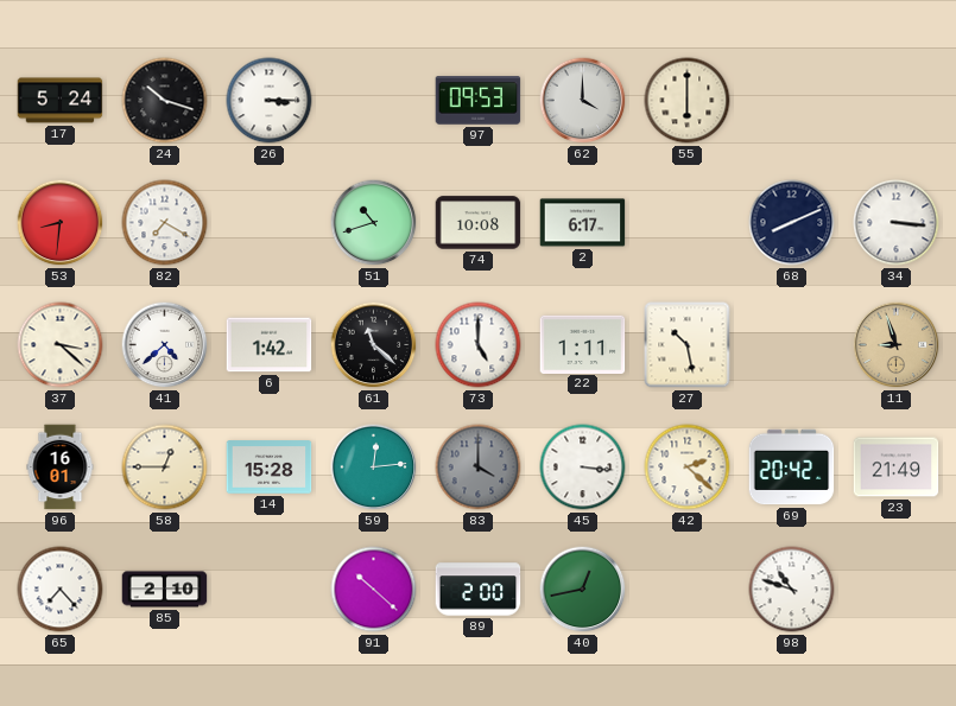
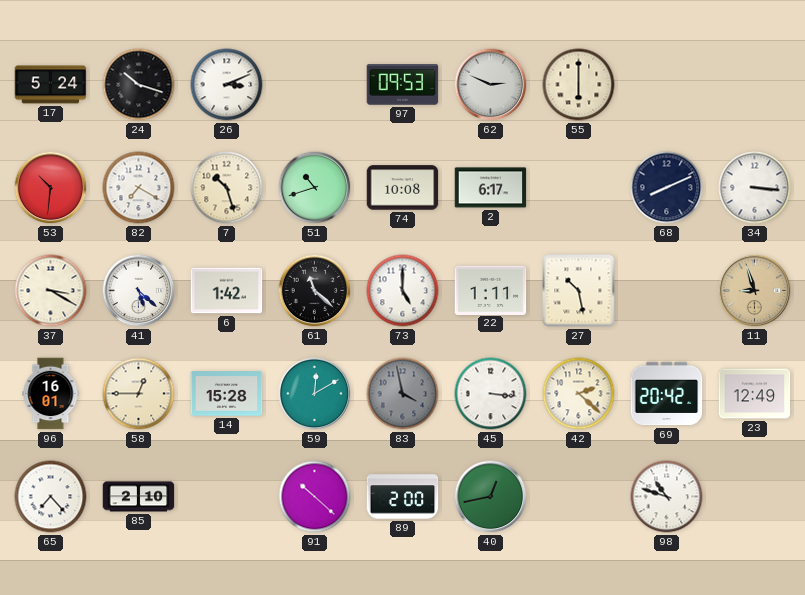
26: 3:15 -> 3:11 (227, 85)
62: 4:00 -> 2:49 (491, 85)
53: 8:31 -> 10:31 (51, 188)
7: none -> 10:27 (227, 188)
37: 3:22 -> 3:20 (51, 291)
41: 4:38 -> 5:22 (139, 291)
59: 12:14 -> 12:10 (315, 394)
83: 4:00 -> 3:58 (403, 394)
23: 21:49 -> 12:49 (755, 394)
